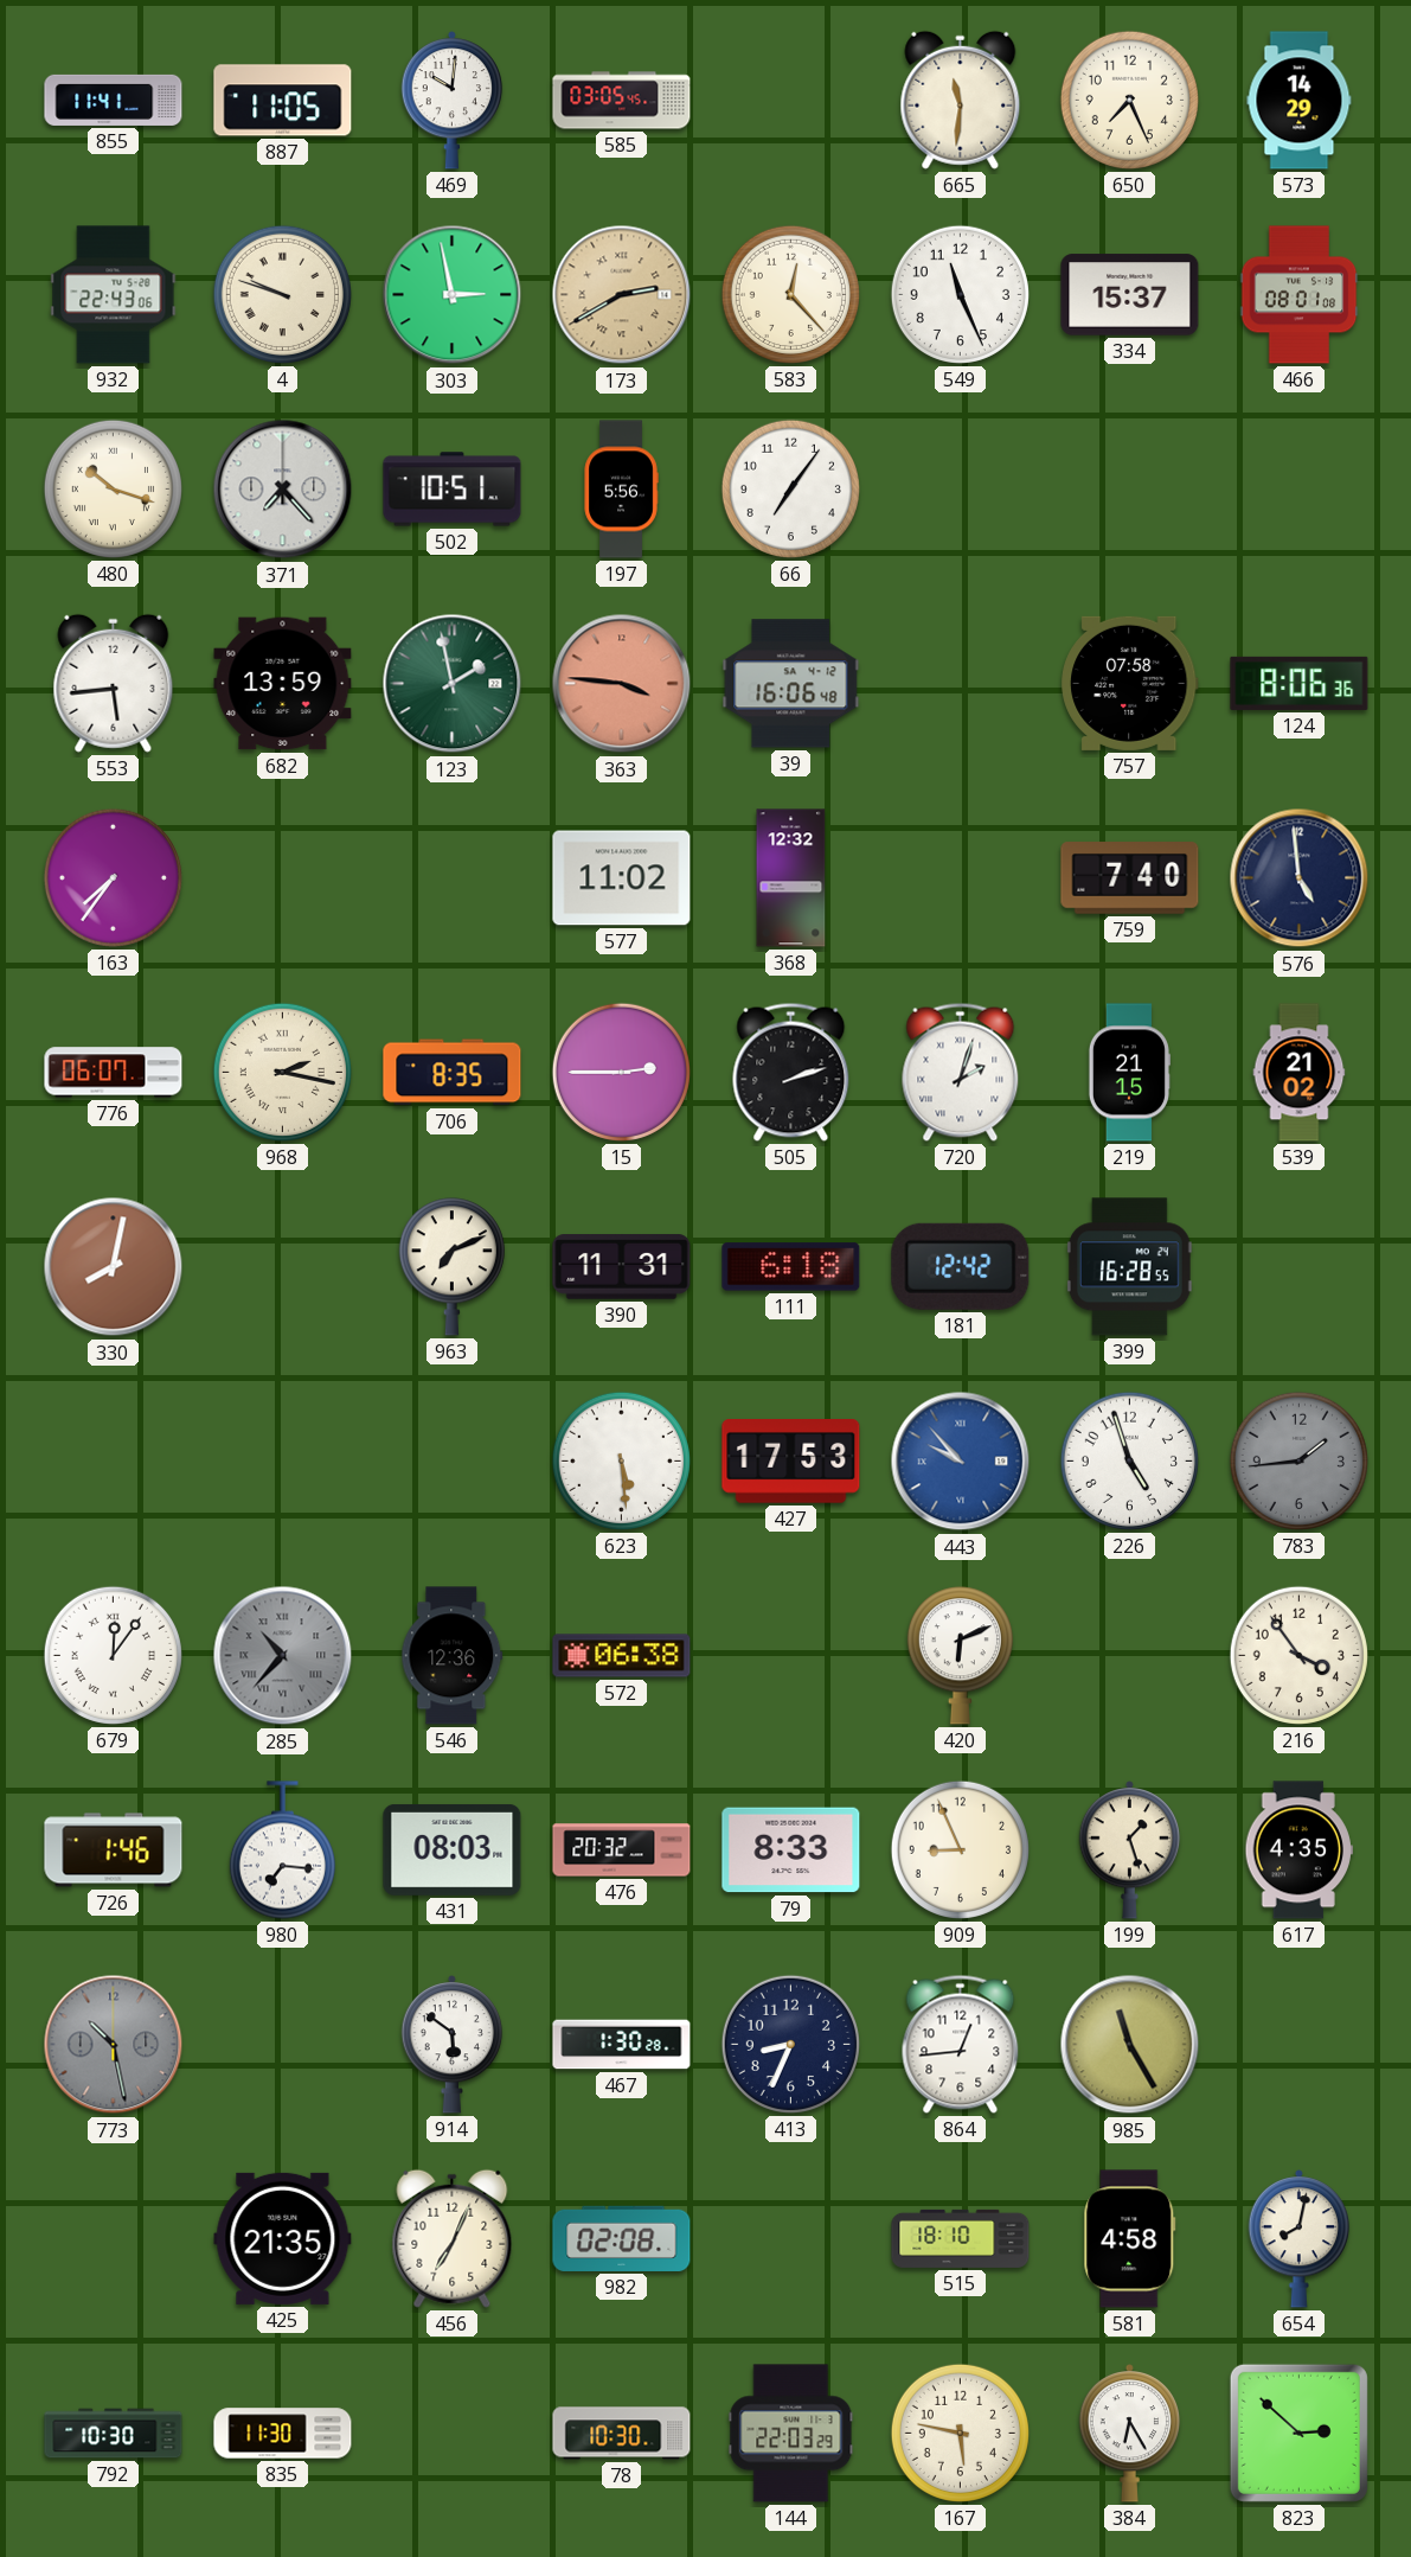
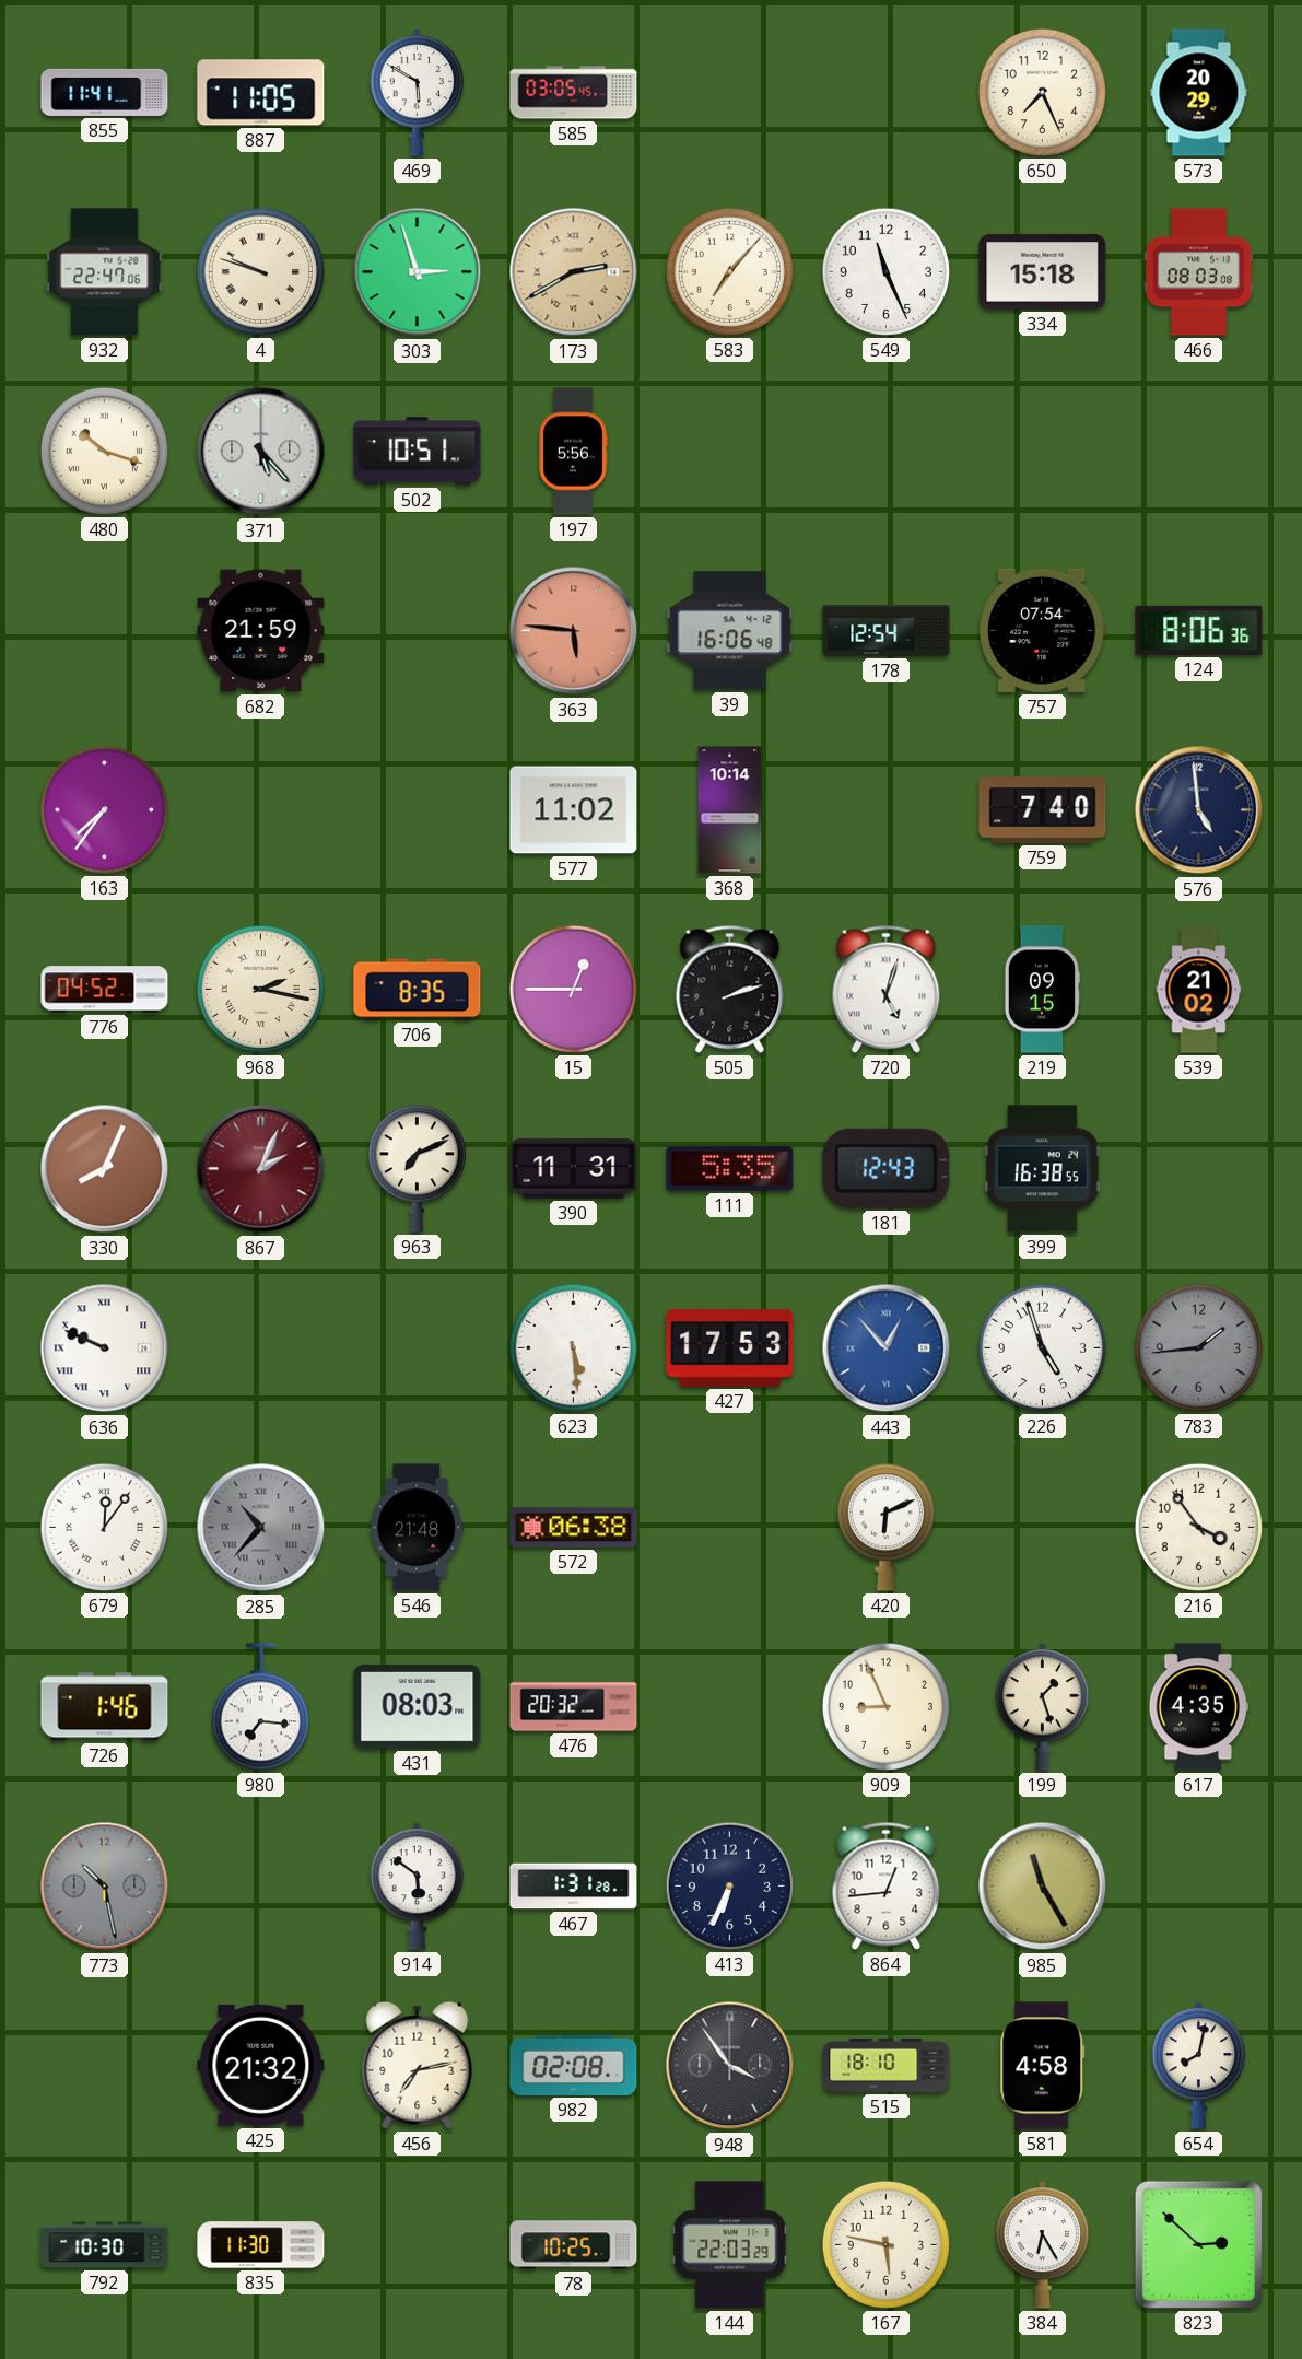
469: 10:01 -> 5:50 (418, 93)
665: 11:31 -> none (961, 100)
573: 14:29 -> 20:29 (1199, 93)
932: 22:43 -> 22:47 (105, 272)
303: 2:58 -> 2:57 (418, 272)
583: 12:23 -> 7:07 (729, 271)
334: 15:37 -> 15:18 (1043, 272)
466: 08:01 -> 08:03 (1199, 272)
371: 7:23 -> 5:23 (261, 452)
66: 7:06 -> none (790, 488)
553: 5:44 -> none (114, 683)
682: 13:59 -> 21:59 (261, 631)
123: 1:58 -> none (453, 684)
363: 3:46 -> 5:46 (574, 631)
178: none -> 12:54 (887, 630)
757: 07:58 -> 07:54 (1043, 630)
368: 12:32 -> 10:14 (730, 810)
776: 06:07 -> 04:52 (105, 990)
15: 2:45 -> 12:45 (573, 989)
720: 2:03 -> 5:03 (887, 989)
219: 21:15 -> 09:15 (1042, 990)
330: 8:02 -> 8:04 (105, 1169)
867: none -> 2:04 (261, 1169)
111: 6:18 -> 5:35 (730, 1169)
181: 12:42 -> 12:43 (887, 1168)
399: 16:28 -> 16:38 (1042, 1169)
636: none -> 9:49 (105, 1348)
443: 9:53 -> 12:53 (887, 1348)
546: 12:36 -> 21:48 (418, 1528)
79: 8:33 -> none (791, 1850)
467: 1:30 -> 1:31 (574, 1887)
413: 8:34 -> 6:34 (729, 1885)
425: 21:35 -> 21:32 (261, 2065)
456: 7:04 -> 7:13 (418, 2065)
948: none -> 3:54 (730, 2066)
78: 10:30 -> 10:25 (574, 2245)
